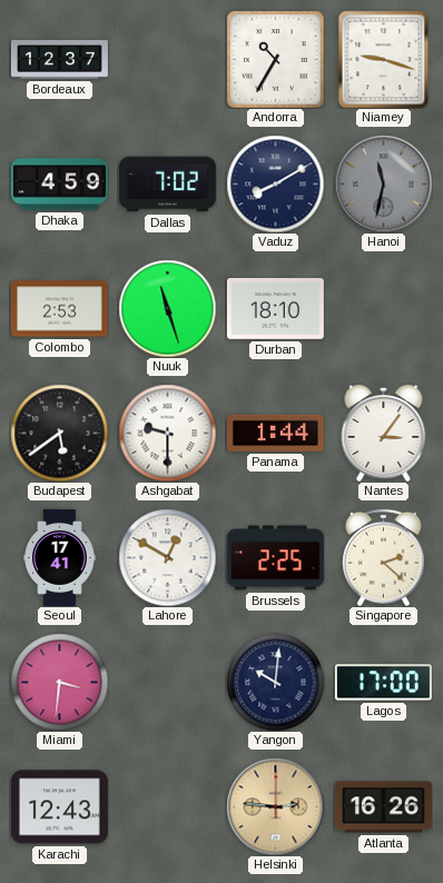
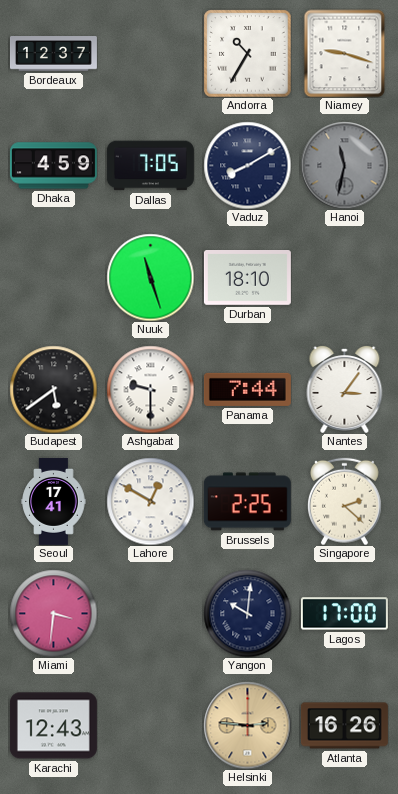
Dallas: 7:02 -> 7:05 (150, 166)
Colombo: 2:53 -> none (59, 309)
Panama: 1:44 -> 7:44 (247, 389)
